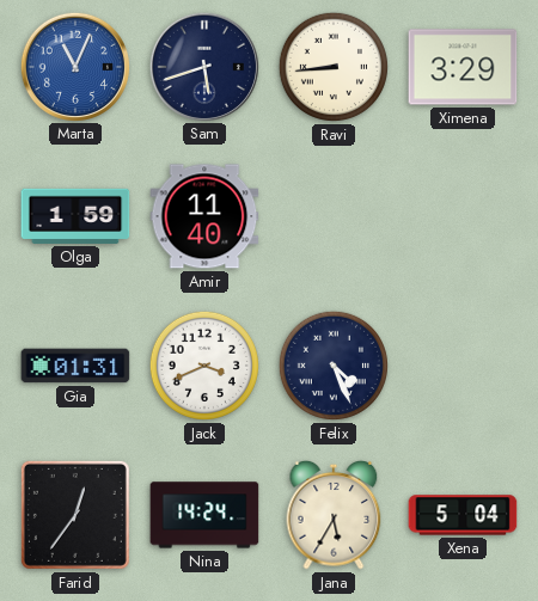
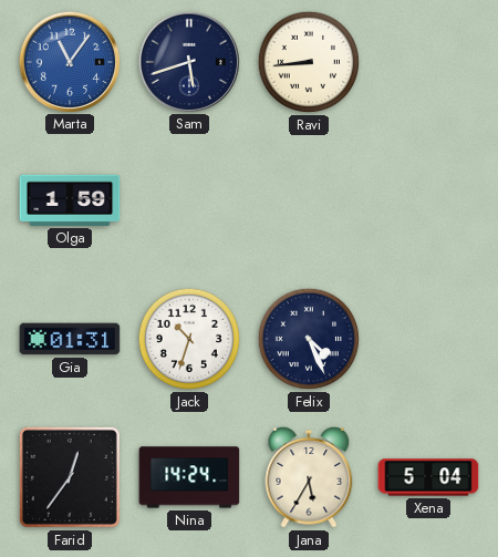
Marta: 11:04 -> 11:06 (69, 61)
Ximena: 3:29 -> none (463, 67)
Amir: 11:40 -> none (204, 216)
Jack: 3:41 -> 10:33 (189, 339)
